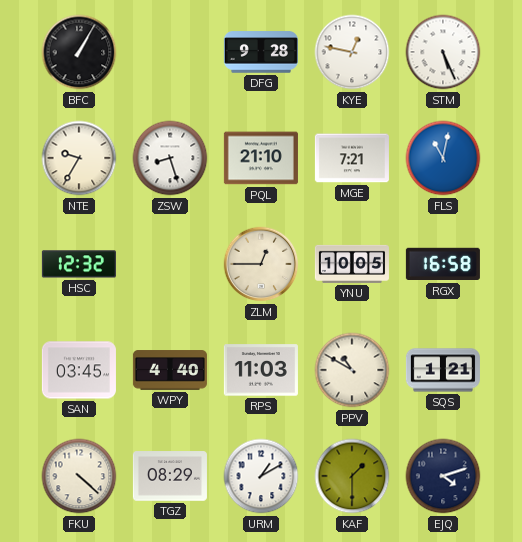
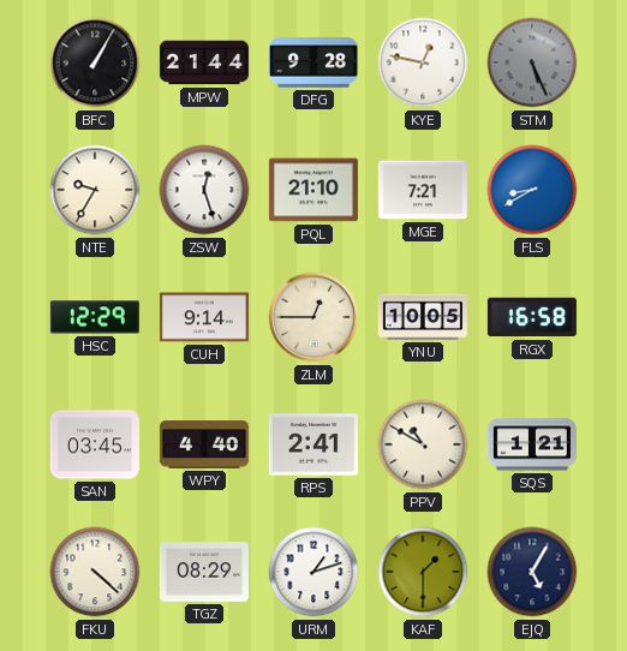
MPW: none -> 21:44 (204, 62)
STM dial: white -> grey (532, 62)
ZSW: 8:27 -> 12:27 (204, 190)
FLS: 11:02 -> 8:40 (532, 190)
HSC: 12:32 -> 12:29 (95, 317)
CUH: none -> 9:14 (204, 317)
RPS: 11:03 -> 2:41 (313, 444)
URM: 1:10 -> 1:12 (313, 572)
EJQ: 4:12 -> 5:05 (532, 572)
